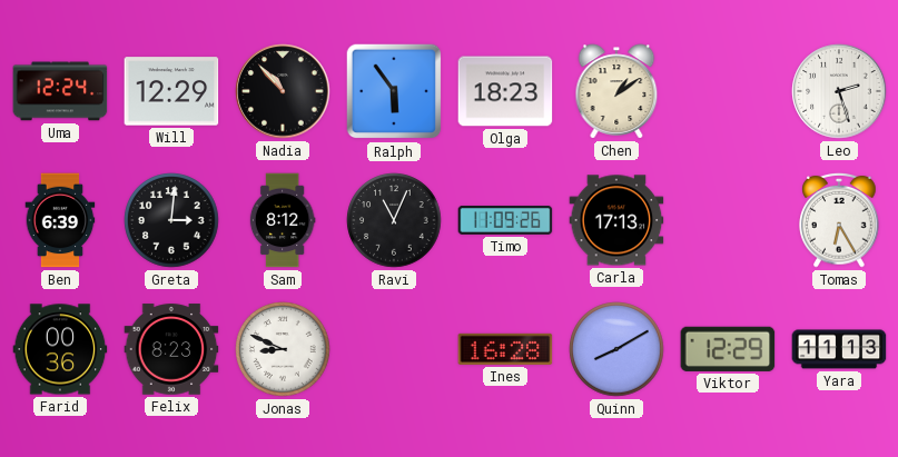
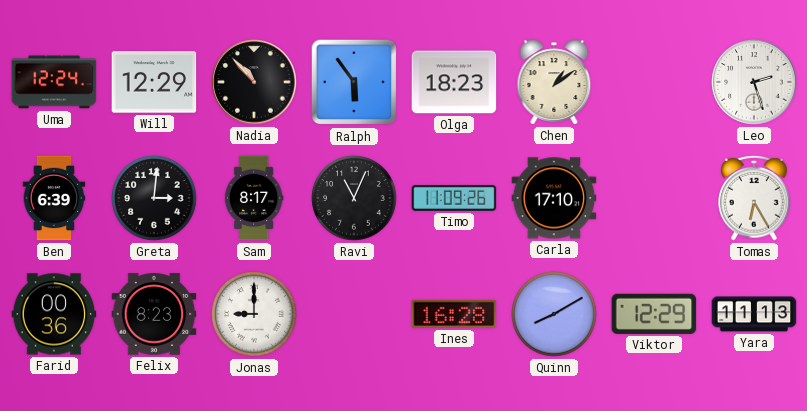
Sam: 8:12 -> 8:17 (254, 198)
Carla: 17:13 -> 17:10 (554, 198)
Jonas: 8:49 -> 9:00 (254, 314)
